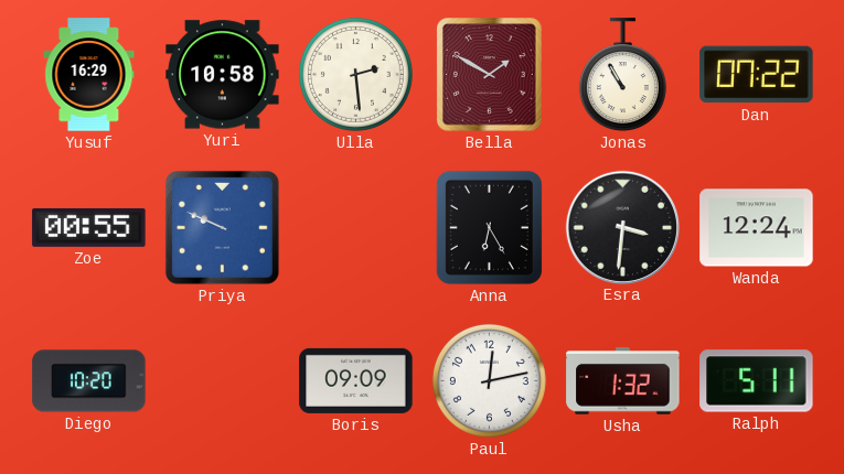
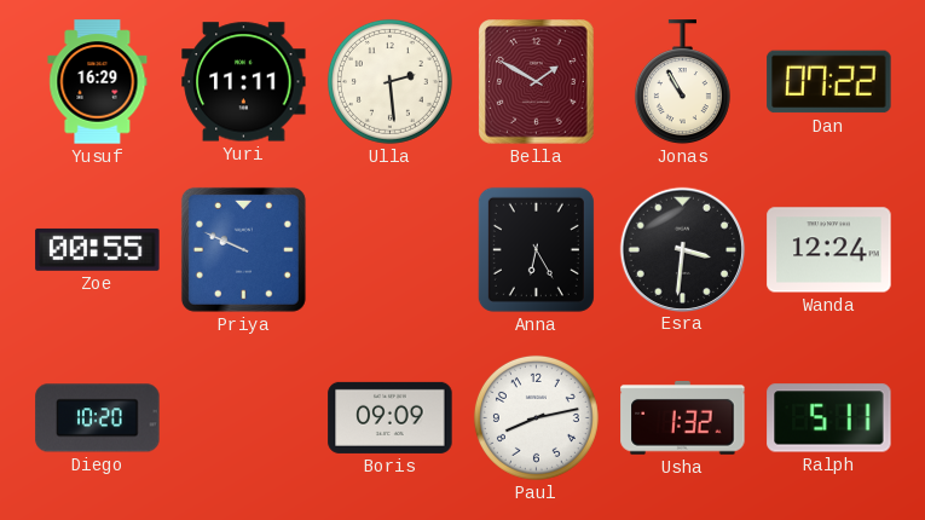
Yuri: 10:58 -> 11:11 (244, 82)
Paul: 12:13 -> 8:13 (536, 417)
